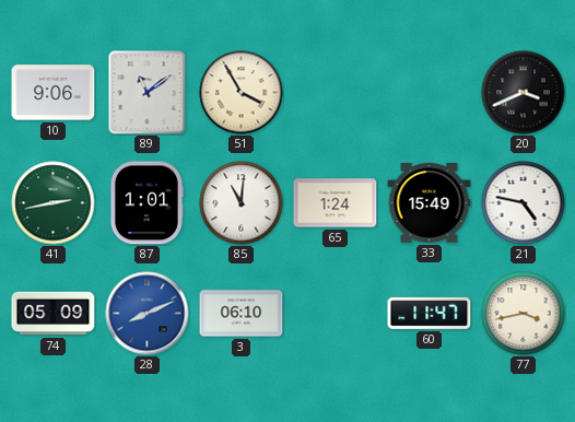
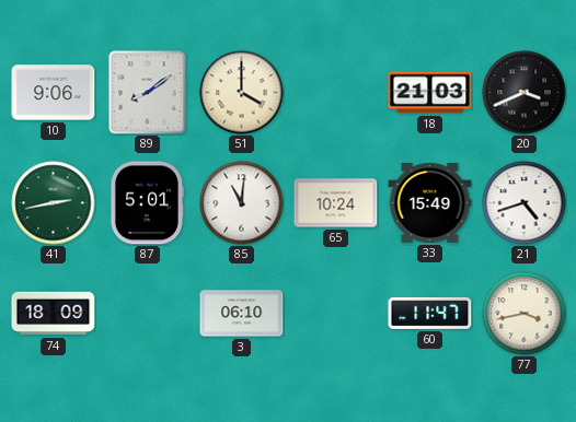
89: 11:09 -> 8:09 (148, 93)
51: 3:55 -> 4:00 (242, 93)
18: none -> 21:03 (430, 93)
87: 1:01 -> 5:01 (147, 203)
65: 1:24 -> 10:24 (336, 203)
21: 4:47 -> 4:42 (525, 203)
74: 05:09 -> 18:09 (54, 314)
28: 8:11 -> none (148, 314)
